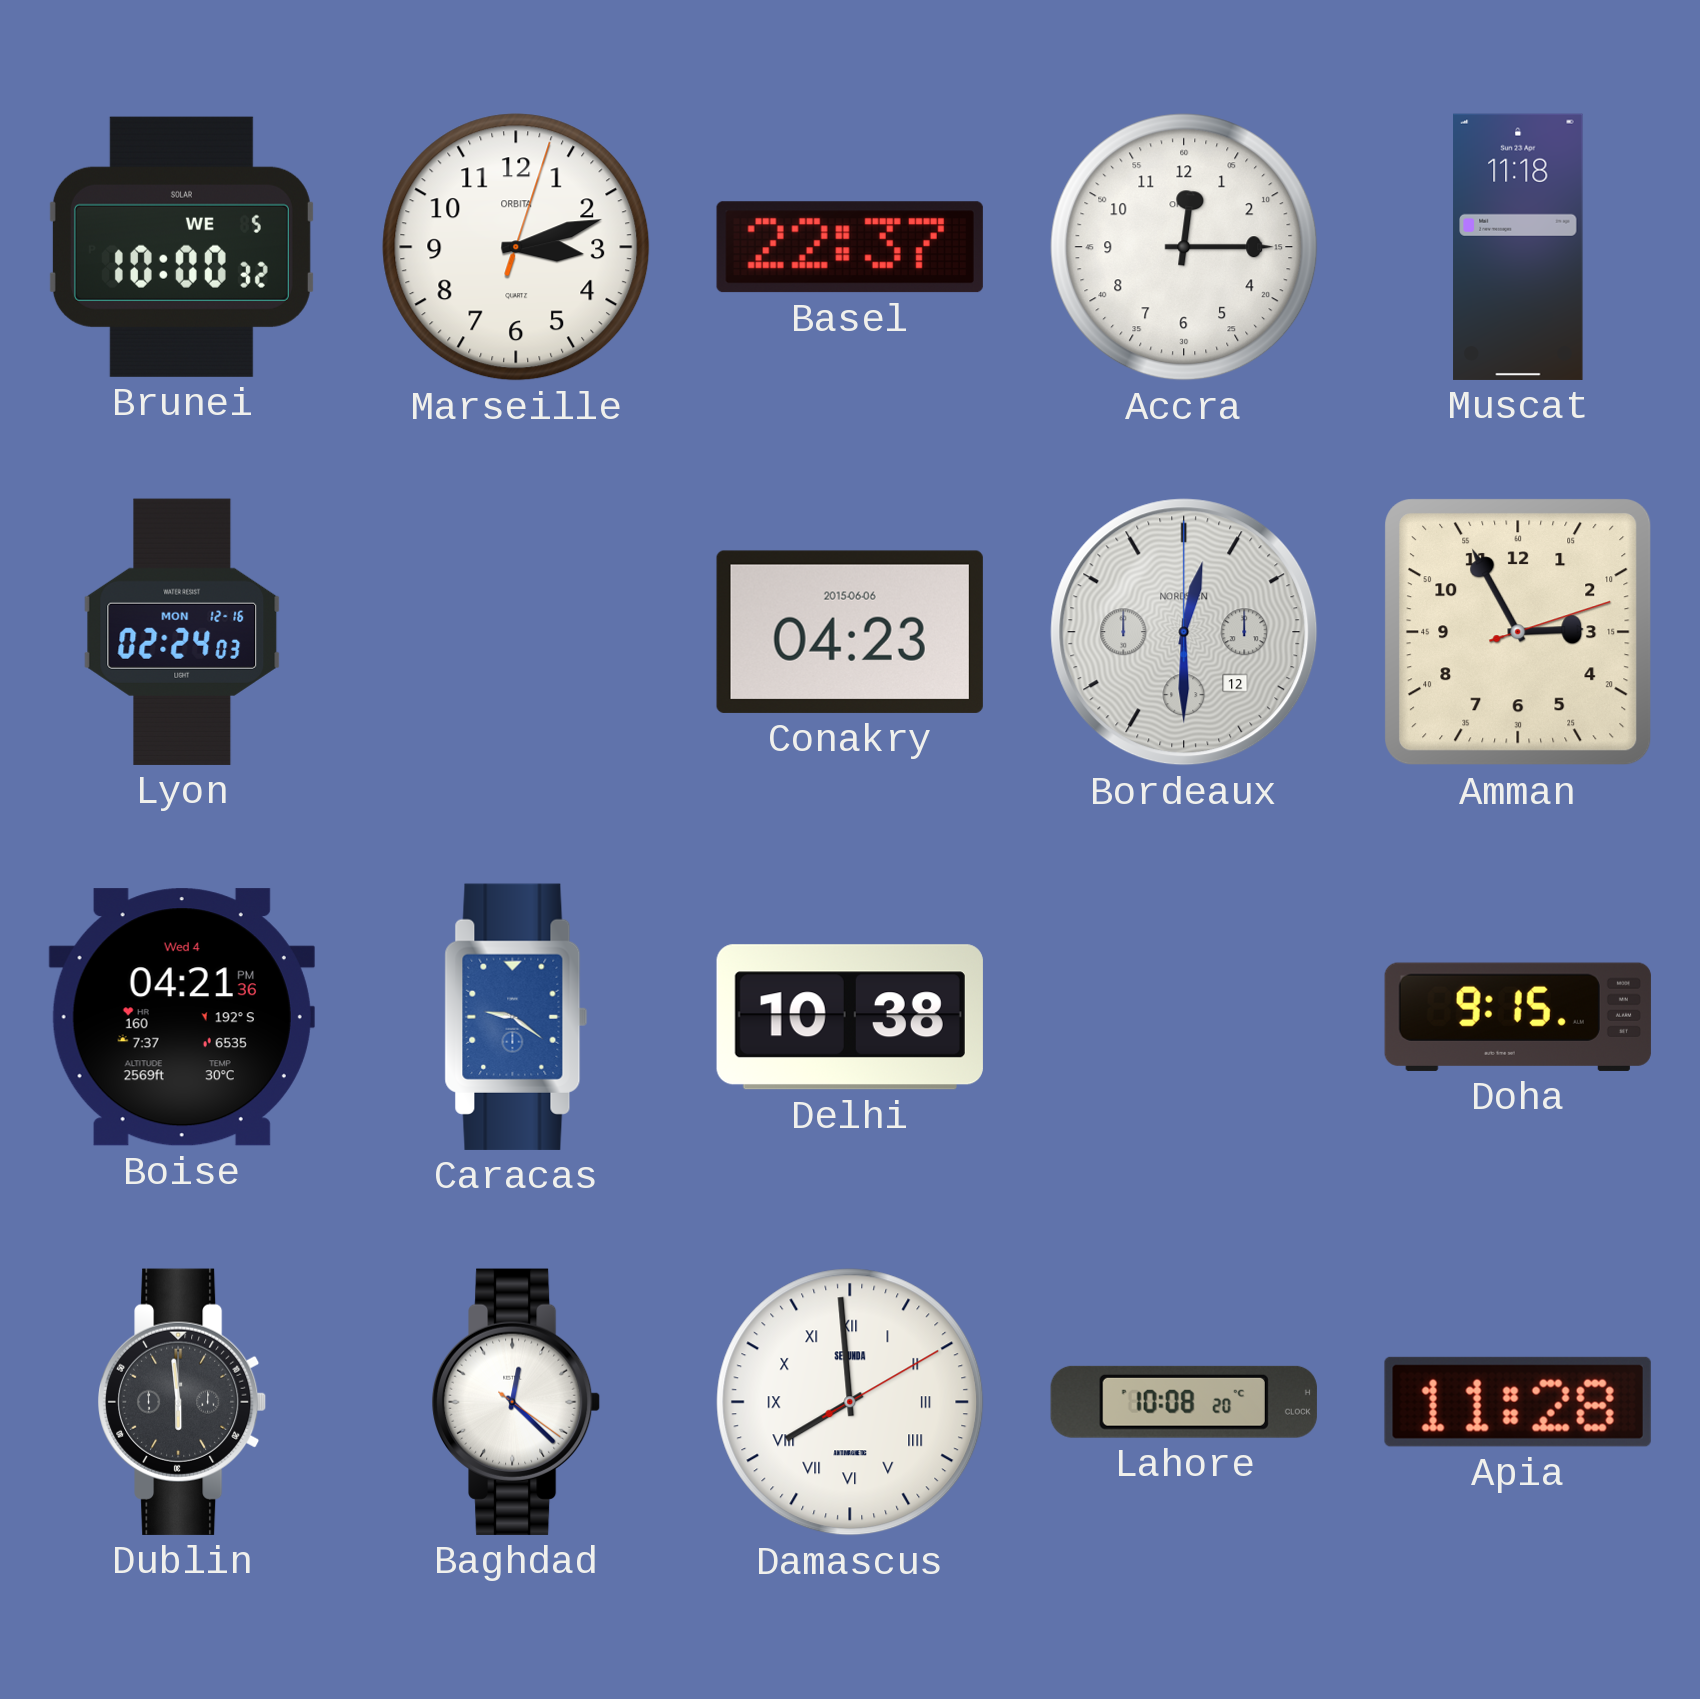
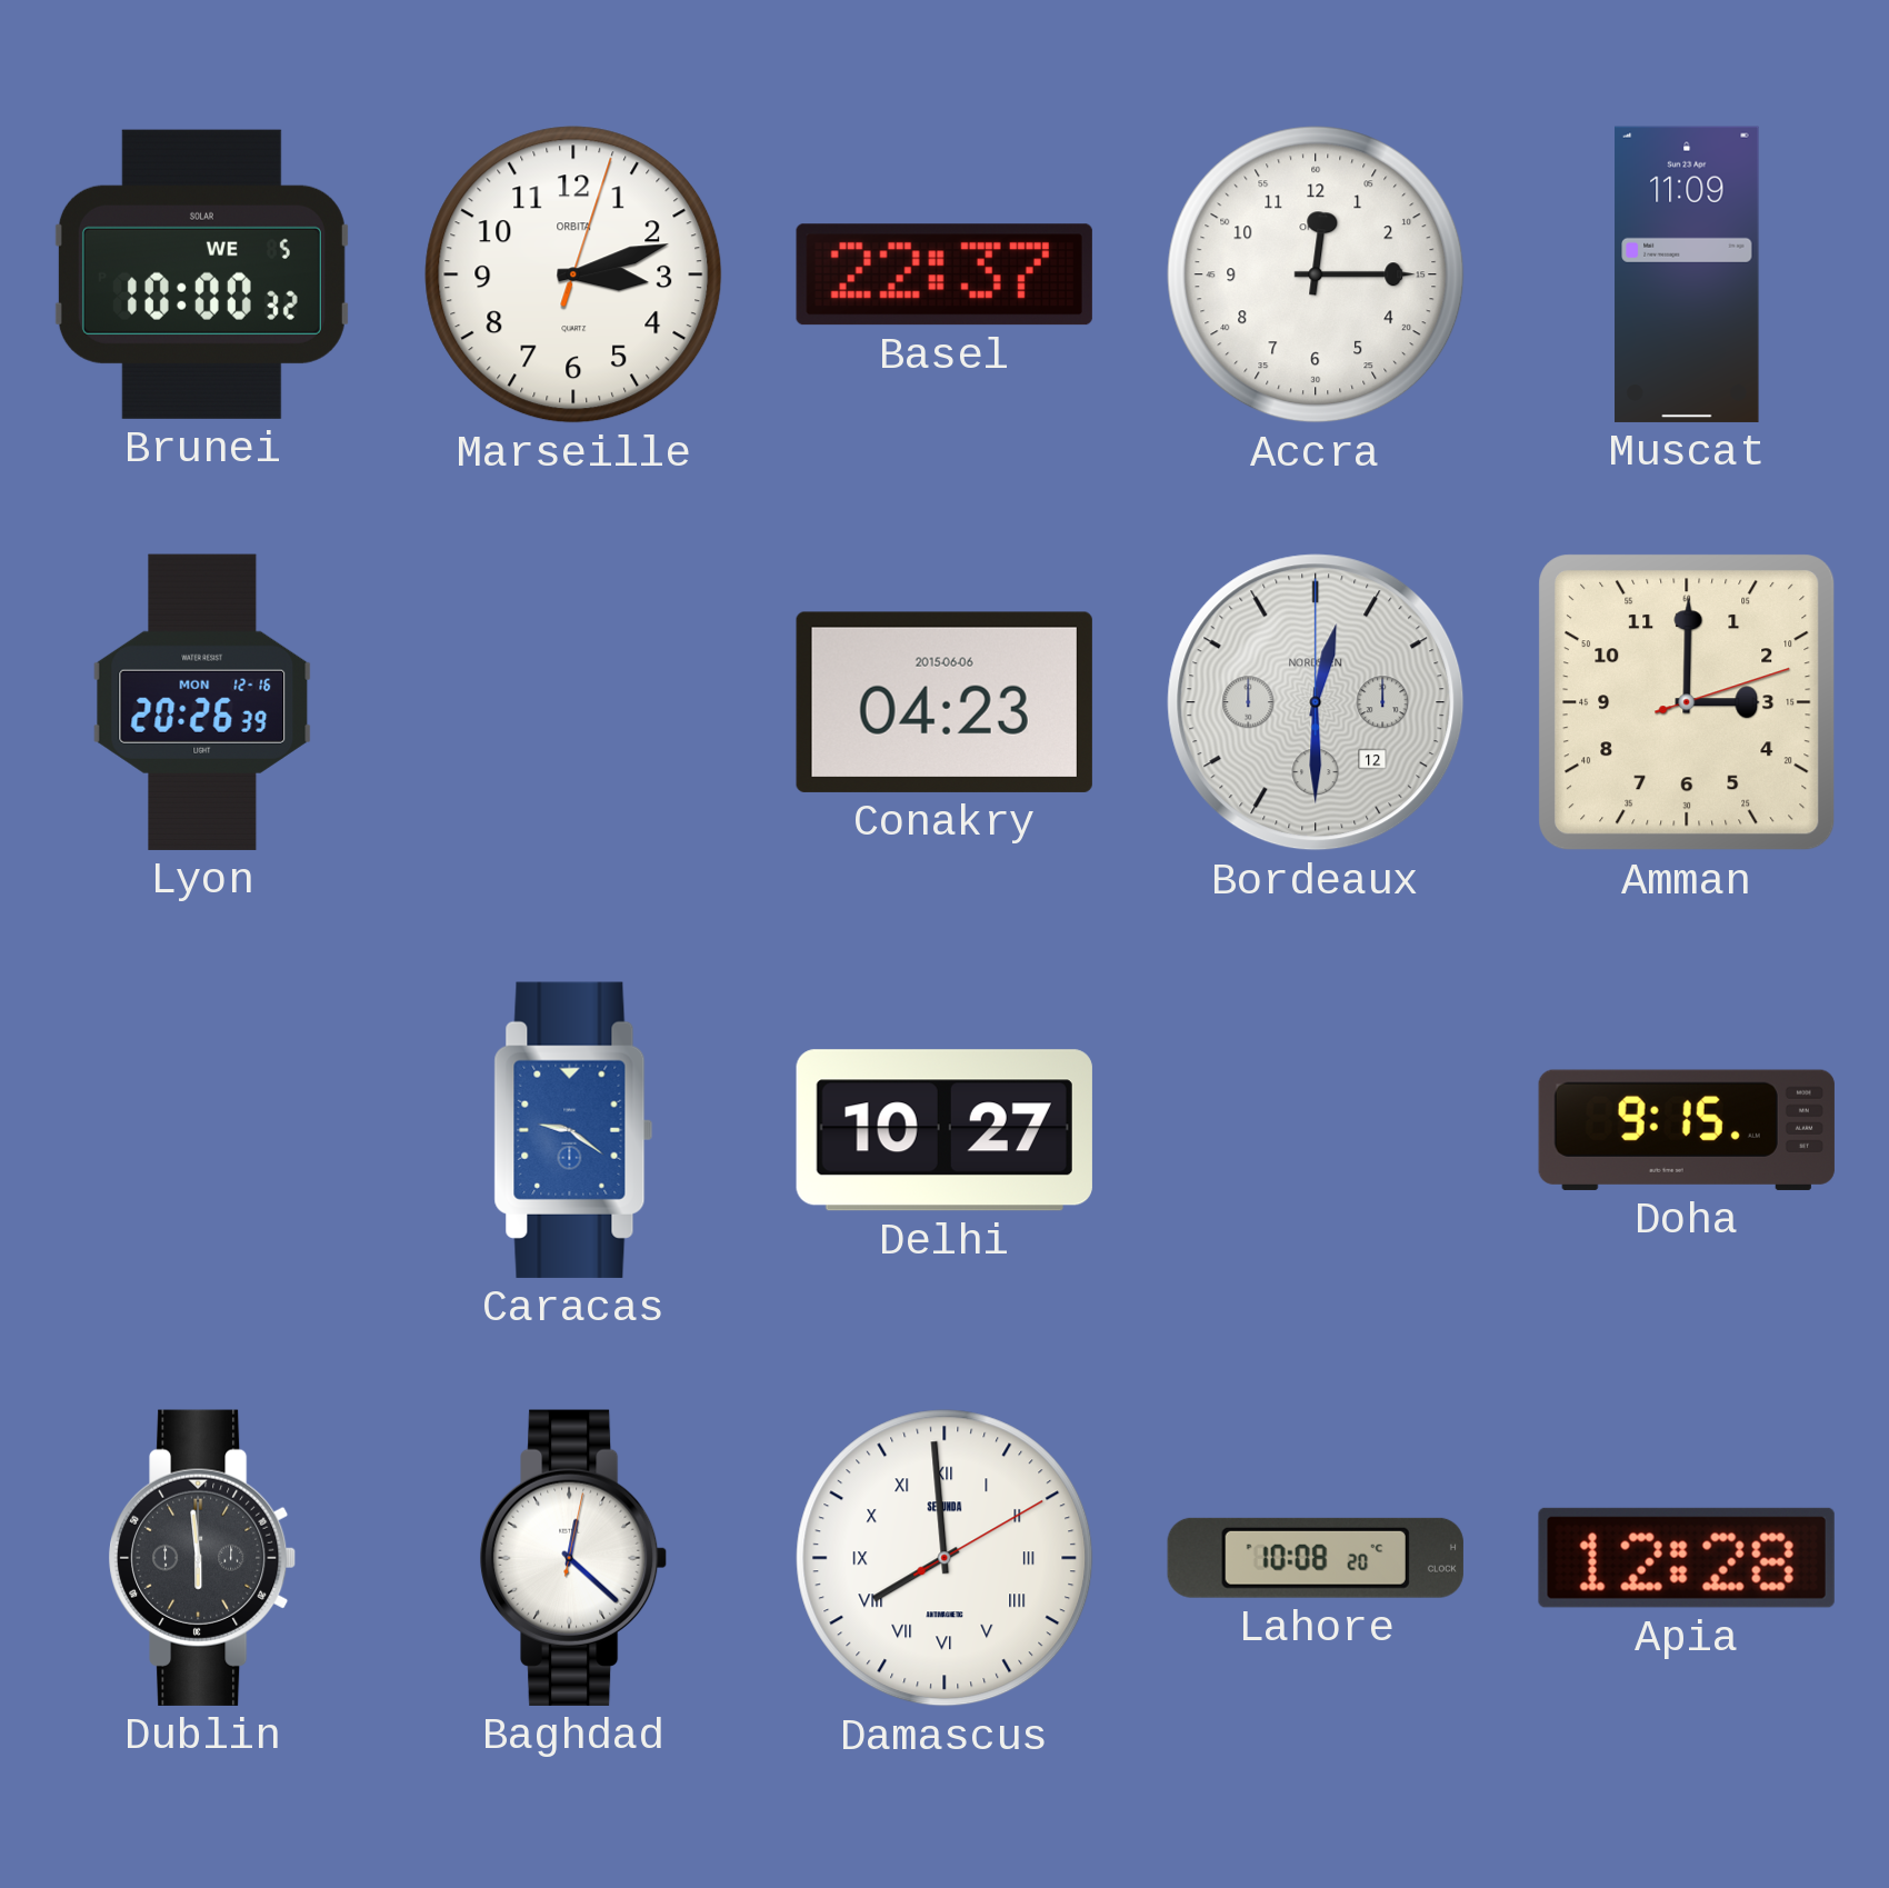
Muscat: 11:18 -> 11:09 (1687, 274)
Lyon: 02:24 -> 20:26 (202, 702)
Amman: 2:55 -> 3:00 (1687, 702)
Boise: 04:21 -> none (182, 1017)
Delhi: 10:38 -> 10:27 (944, 1130)
Baghdad: 12:22:21 -> 12:22:02 (574, 1558)
Apia: 11:28 -> 12:28 (1687, 1558)
